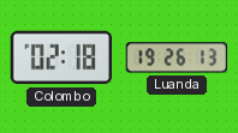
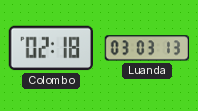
Luanda: 19:26 -> 03:03 (147, 48)
